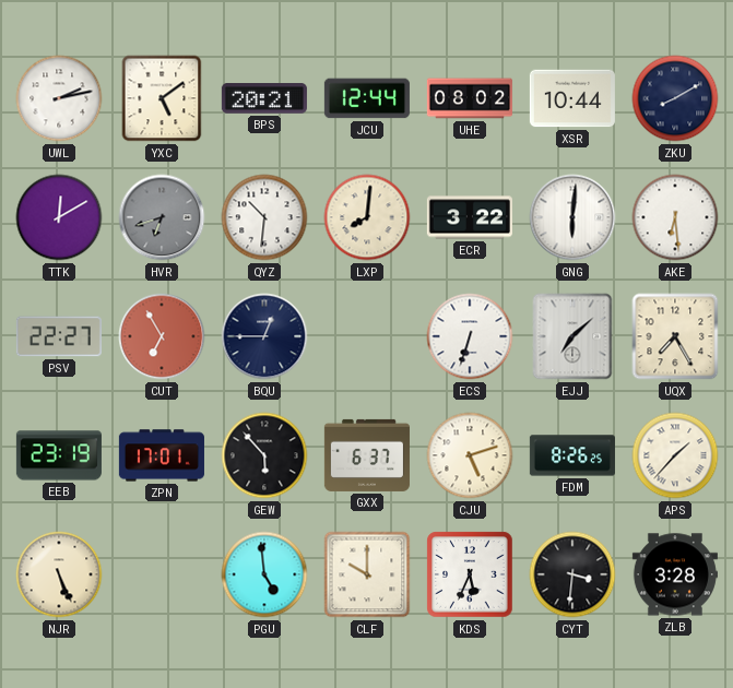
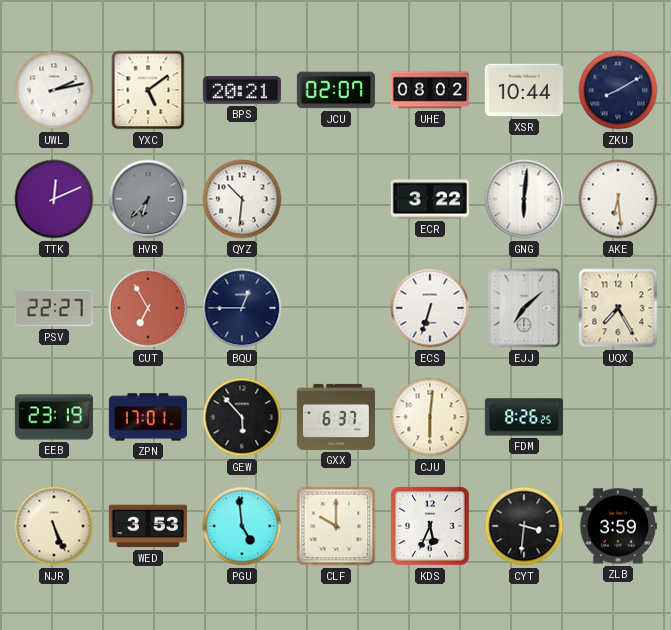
JCU: 12:44 -> 02:07 (336, 90)
TTK: 12:10 -> 12:11 (54, 199)
HVR: 6:42 -> 6:37 (148, 199)
LXP: 8:01 -> none (367, 217)
CJU: 5:12 -> 6:01 (430, 417)
APS: 1:37 -> none (675, 455)
WED: none -> 3:53 (148, 526)
ZLB: 3:28 -> 3:59 (618, 526)
